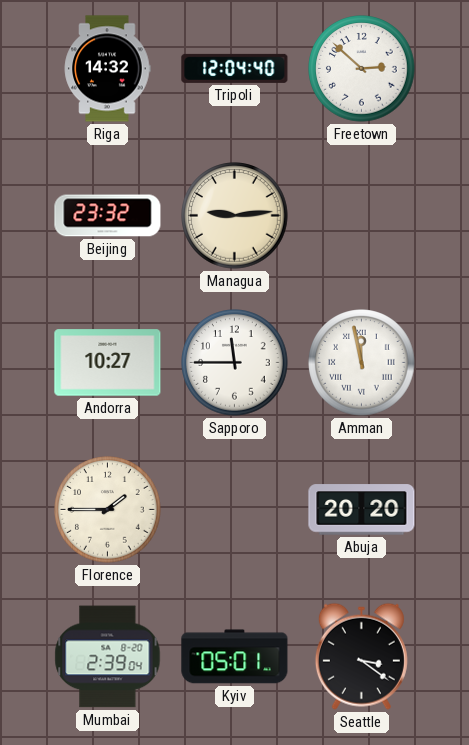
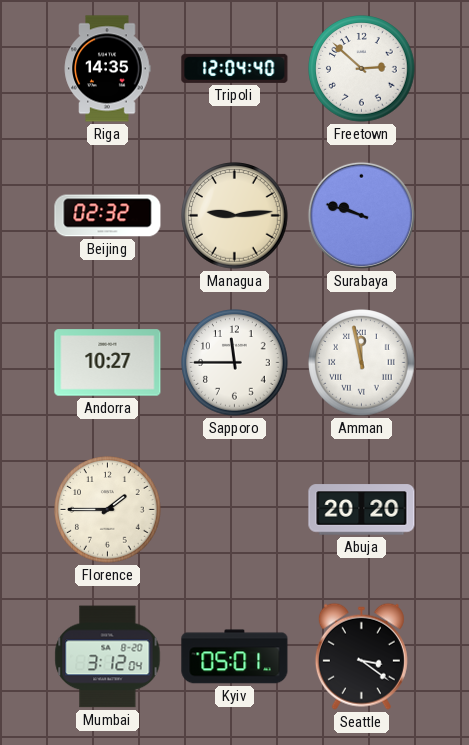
Riga: 14:32 -> 14:35 (107, 69)
Beijing: 23:32 -> 02:32 (108, 216)
Surabaya: none -> 9:48 (361, 215)
Mumbai: 2:39 -> 3:12 (108, 657)
